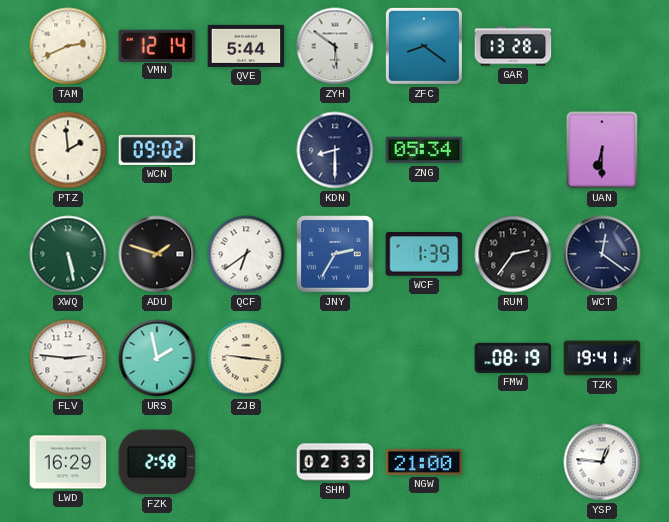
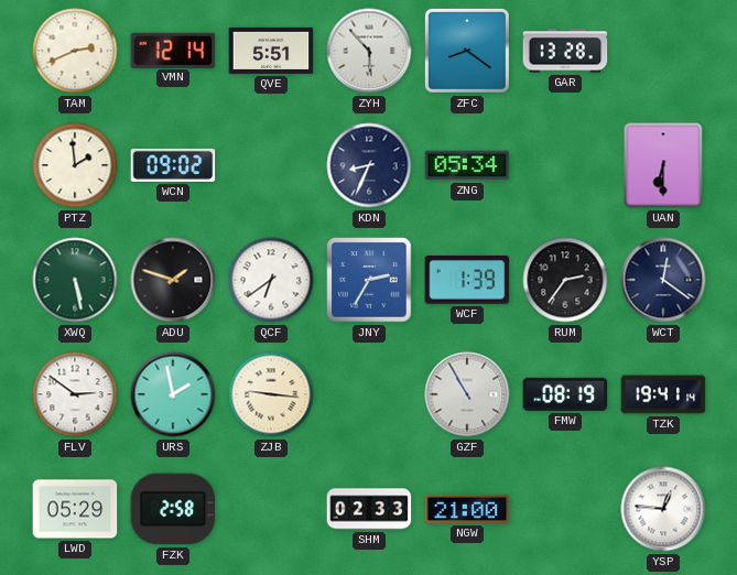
QVE: 5:44 -> 5:51 (271, 51)
ZYH: 5:51 -> 5:53 (369, 51)
KDN: 8:30 -> 8:34 (369, 165)
FLV: 2:46 -> 2:51 (75, 394)
GZF: none -> 10:55 (467, 394)
LWD: 16:29 -> 05:29 (75, 509)
